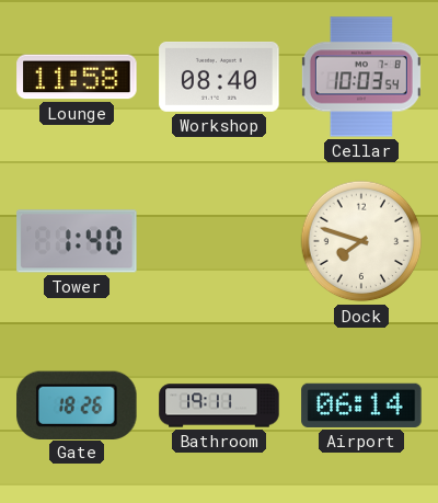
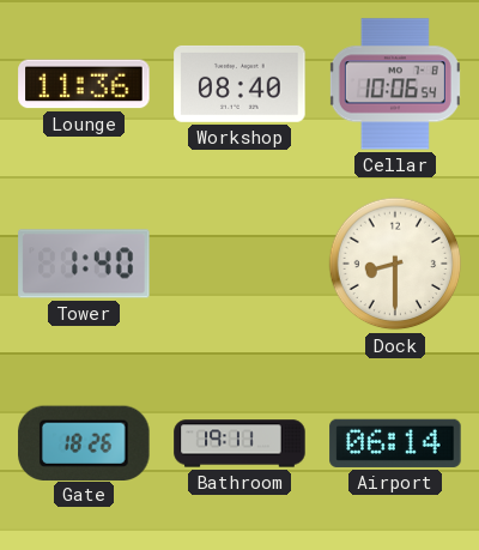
Lounge: 11:58 -> 11:36 (84, 84)
Cellar: 10:03 -> 10:06 (395, 84)
Dock: 7:48 -> 8:30 (395, 264)
